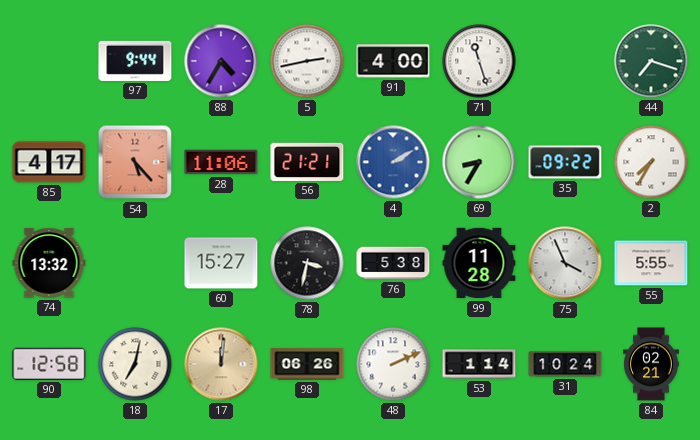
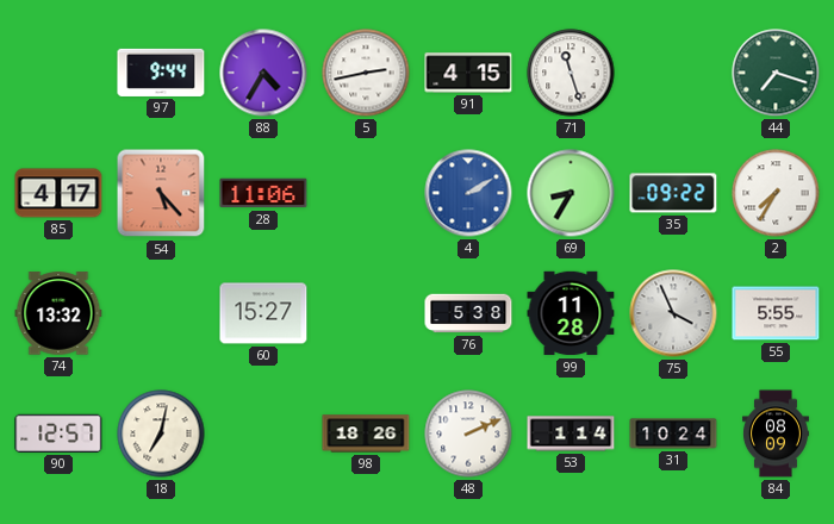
91: 4:00 -> 4:15 (468, 73)
56: 21:21 -> none (307, 162)
78: 3:32 -> none (307, 263)
90: 12:58 -> 12:57 (58, 433)
17: 12:01 -> none (221, 364)
98: 06:26 -> 18:26 (366, 433)
84: 02:21 -> 08:09 (777, 433)
